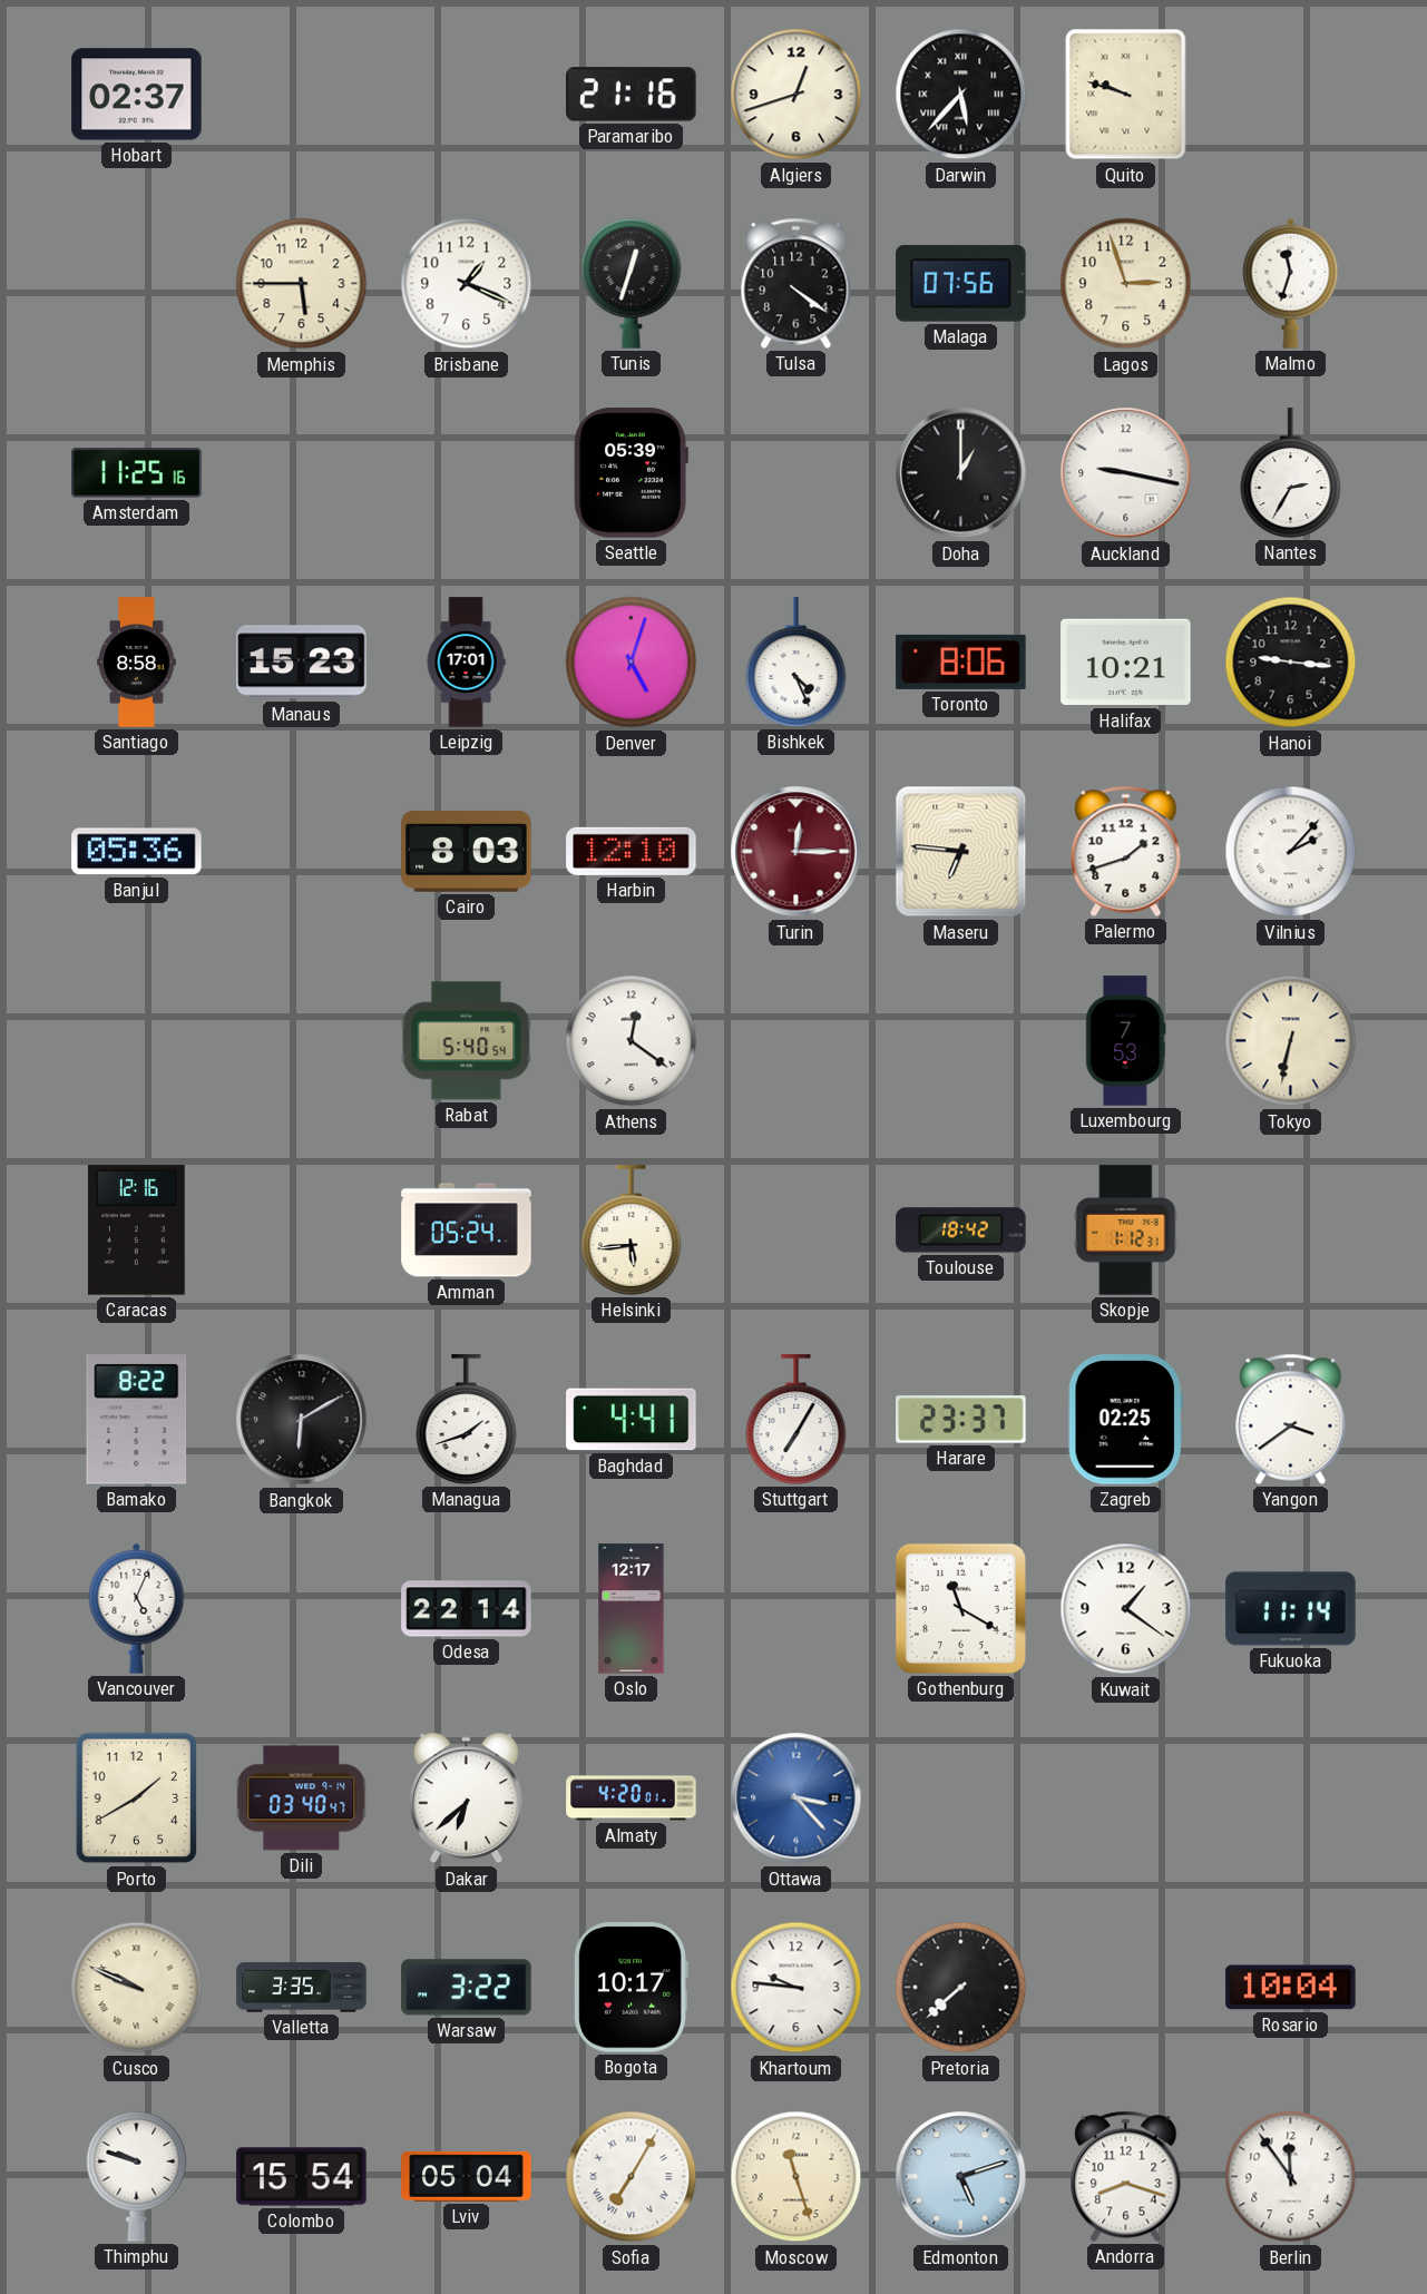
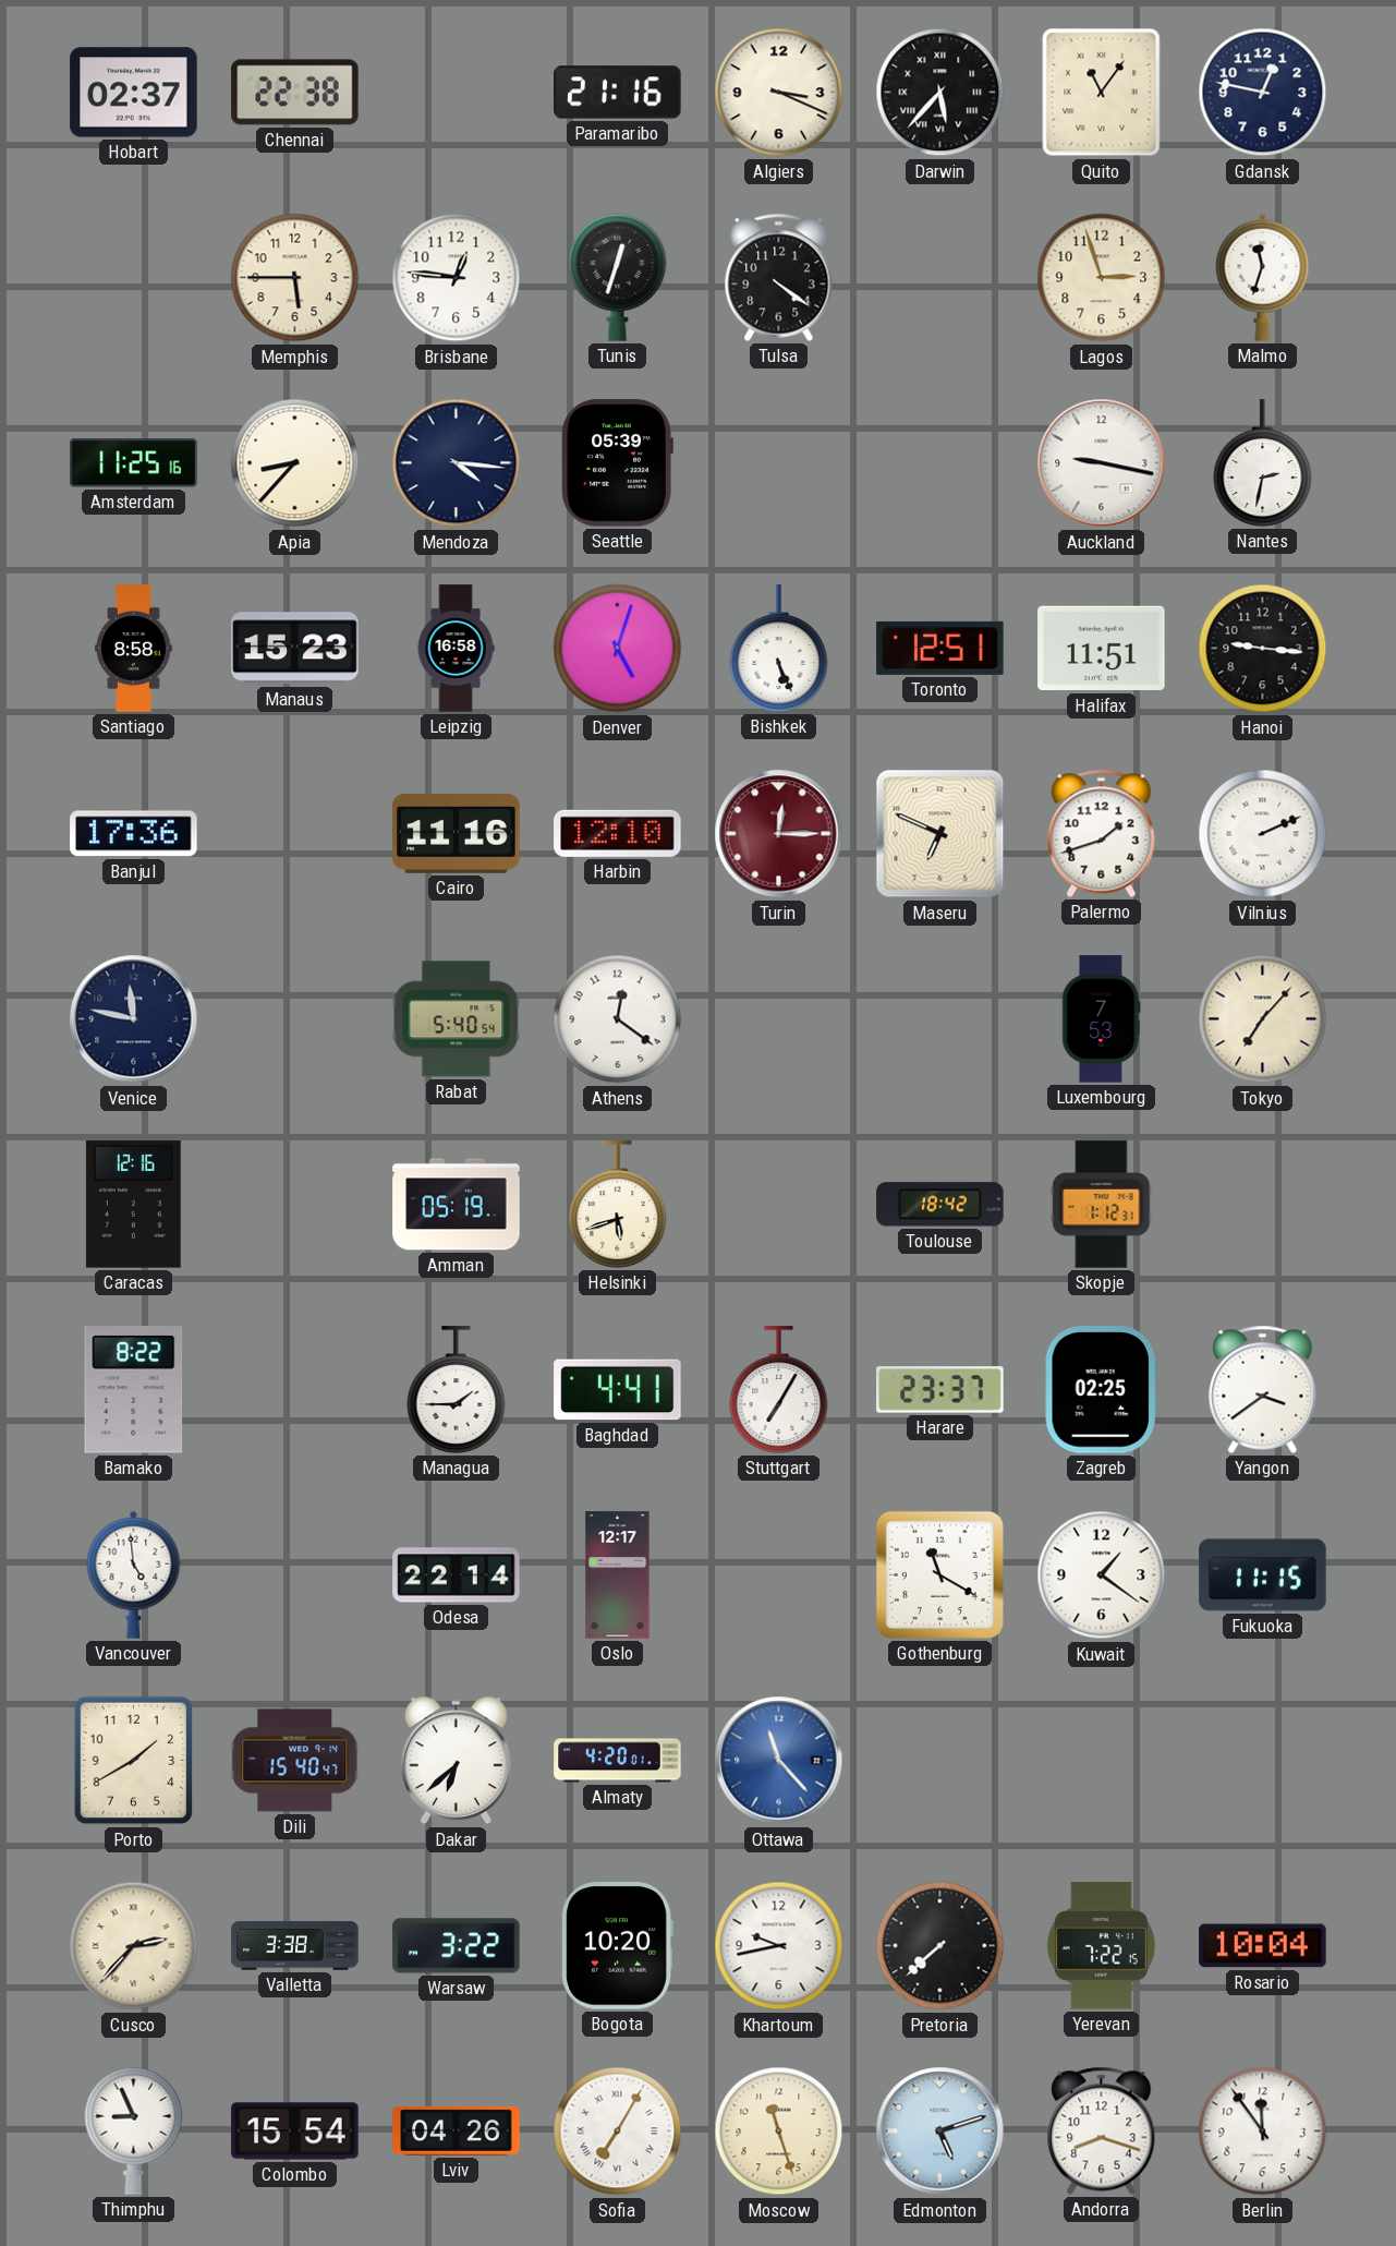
Chennai: none -> 22:38 (295, 93)
Algiers: 12:42 -> 3:19 (779, 93)
Quito: 9:48 -> 11:06 (1102, 93)
Gdansk: none -> 12:47 (1263, 93)
Brisbane: 1:19 -> 12:46 (457, 278)
Malaga: 07:56 -> none (961, 284)
Apia: none -> 8:37 (295, 463)
Mendoza: none -> 4:16 (457, 463)
Doha: 1:00 -> none (961, 473)
Nantes: 2:35 -> 2:32 (1263, 463)
Leipzig: 17:01 -> 16:58 (456, 649)
Bishkek: 4:26 -> 5:26 (779, 649)
Toronto: 8:06 -> 12:51 (940, 648)
Halifax: 10:21 -> 11:51 (1102, 649)
Banjul: 05:36 -> 17:36 (134, 834)
Cairo: 8:03 -> 11:16 (457, 833)
Maseru: 6:46 -> 6:49 (940, 834)
Vilnius: 2:07 -> 2:11 (1263, 834)
Venice: none -> 11:47 (134, 1019)
Tokyo: 6:32 -> 7:07 (1263, 1019)
Amman: 05:24 -> 05:19 (457, 1205)
Helsinki: 5:44 -> 5:42 (618, 1205)
Bangkok: 6:10 -> none (302, 1420)
Managua: 1:42 -> 1:45 (457, 1390)
Vancouver: 5:04 -> 4:59 (134, 1574)
Fukuoka: 11:14 -> 11:15 (1263, 1575)
Dili: 03:40 -> 15:40 (295, 1761)
Ottawa: 3:23 -> 11:23 (779, 1761)
Cusco: 9:49 -> 2:37 (134, 1946)
Valletta: 3:35 -> 3:38 (295, 1946)
Bogota: 10:17 -> 10:20 (617, 1946)
Khartoum: 9:46 -> 9:43 (779, 1946)
Yerevan: none -> 7:22 (1101, 1946)
Thimphu: 9:48 -> 8:56 (134, 2130)
Lviv: 05:04 -> 04:26 (457, 2130)
